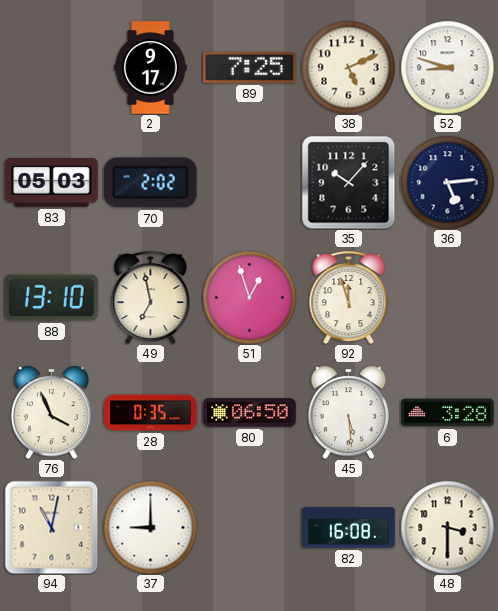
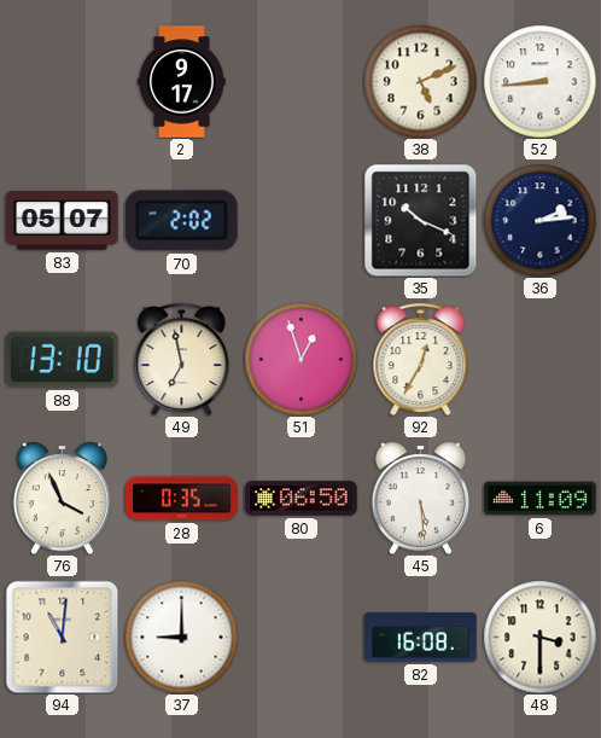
89: 7:25 -> none (250, 67)
52: 8:48 -> 8:44 (539, 81)
83: 05:03 -> 05:07 (63, 221)
35: 10:07 -> 10:19 (420, 220)
36: 5:14 -> 2:14 (539, 220)
92: 11:57 -> 12:35 (421, 359)
6: 3:28 -> 11:09 (541, 499)
94: 11:02 -> 11:01 (62, 637)
